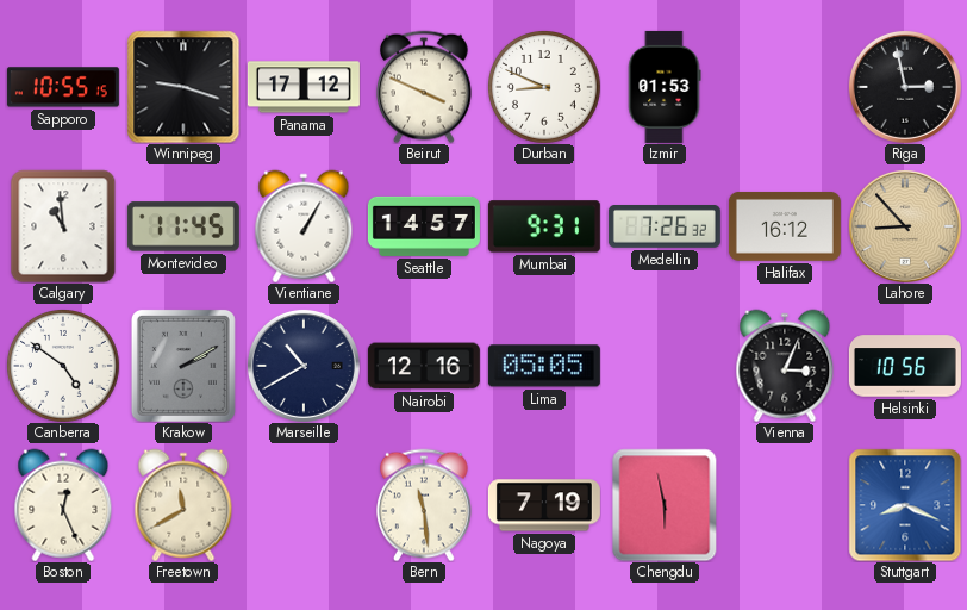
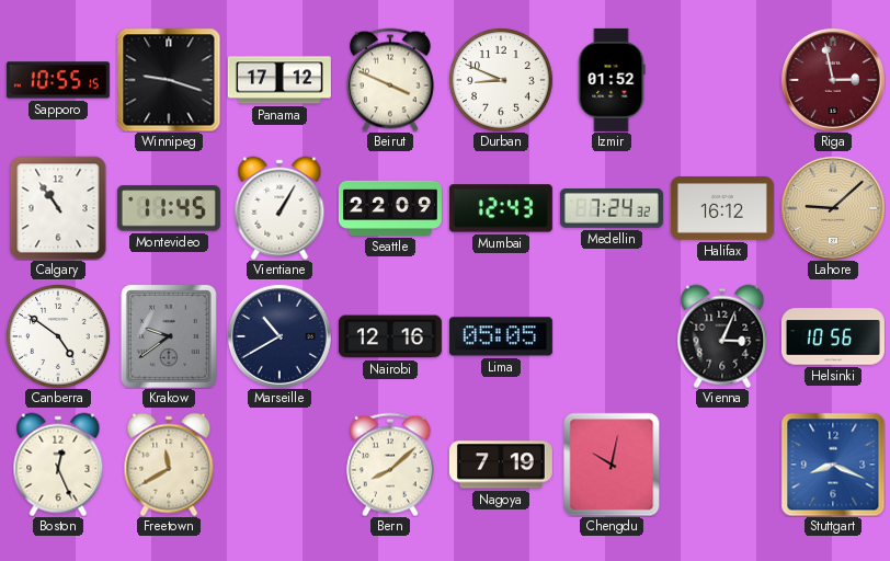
Izmir: 01:53 -> 01:52 (612, 80)
Riga dial: black -> burgundy (833, 80)
Calgary: 10:59 -> 10:54 (58, 208)
Seattle: 14:57 -> 22:09 (390, 208)
Mumbai: 9:31 -> 12:43 (501, 208)
Medellin: 7:26 -> 7:24 (612, 209)
Lahore: 8:53 -> 9:08 (833, 208)
Krakow: 2:10 -> 9:39 (169, 336)
Bern: 11:29 -> 8:08 (391, 465)
Chengdu: 5:58 -> 10:02 (612, 465)
